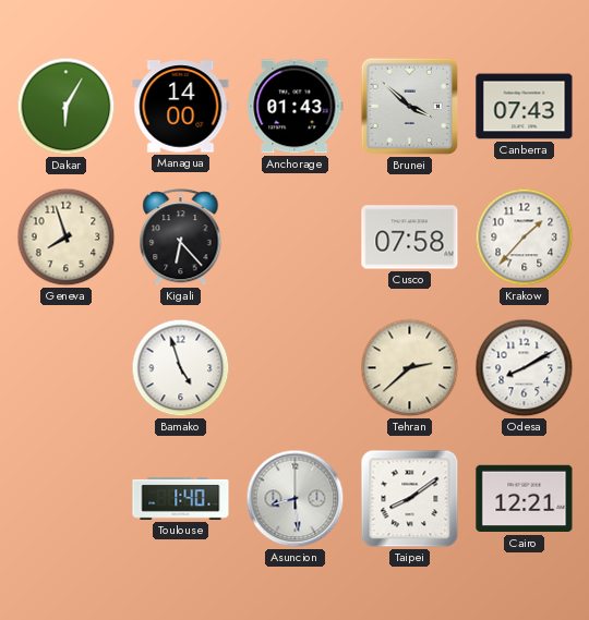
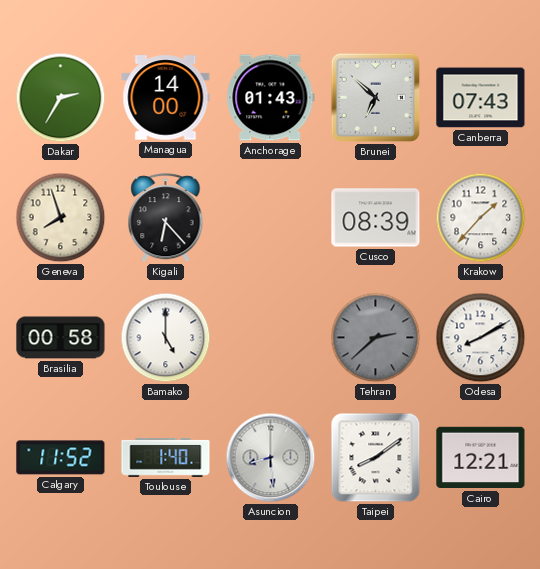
Dakar: 6:05 -> 2:35 (61, 98)
Brunei: 3:52 -> 6:52 (376, 98)
Cusco: 07:58 -> 08:39 (376, 218)
Brasilia: none -> 00:58 (61, 338)
Bamako: 4:57 -> 5:00 (166, 338)
Tehran dial: cream -> grey (376, 338)
Calgary: none -> 11:52 (61, 458)
